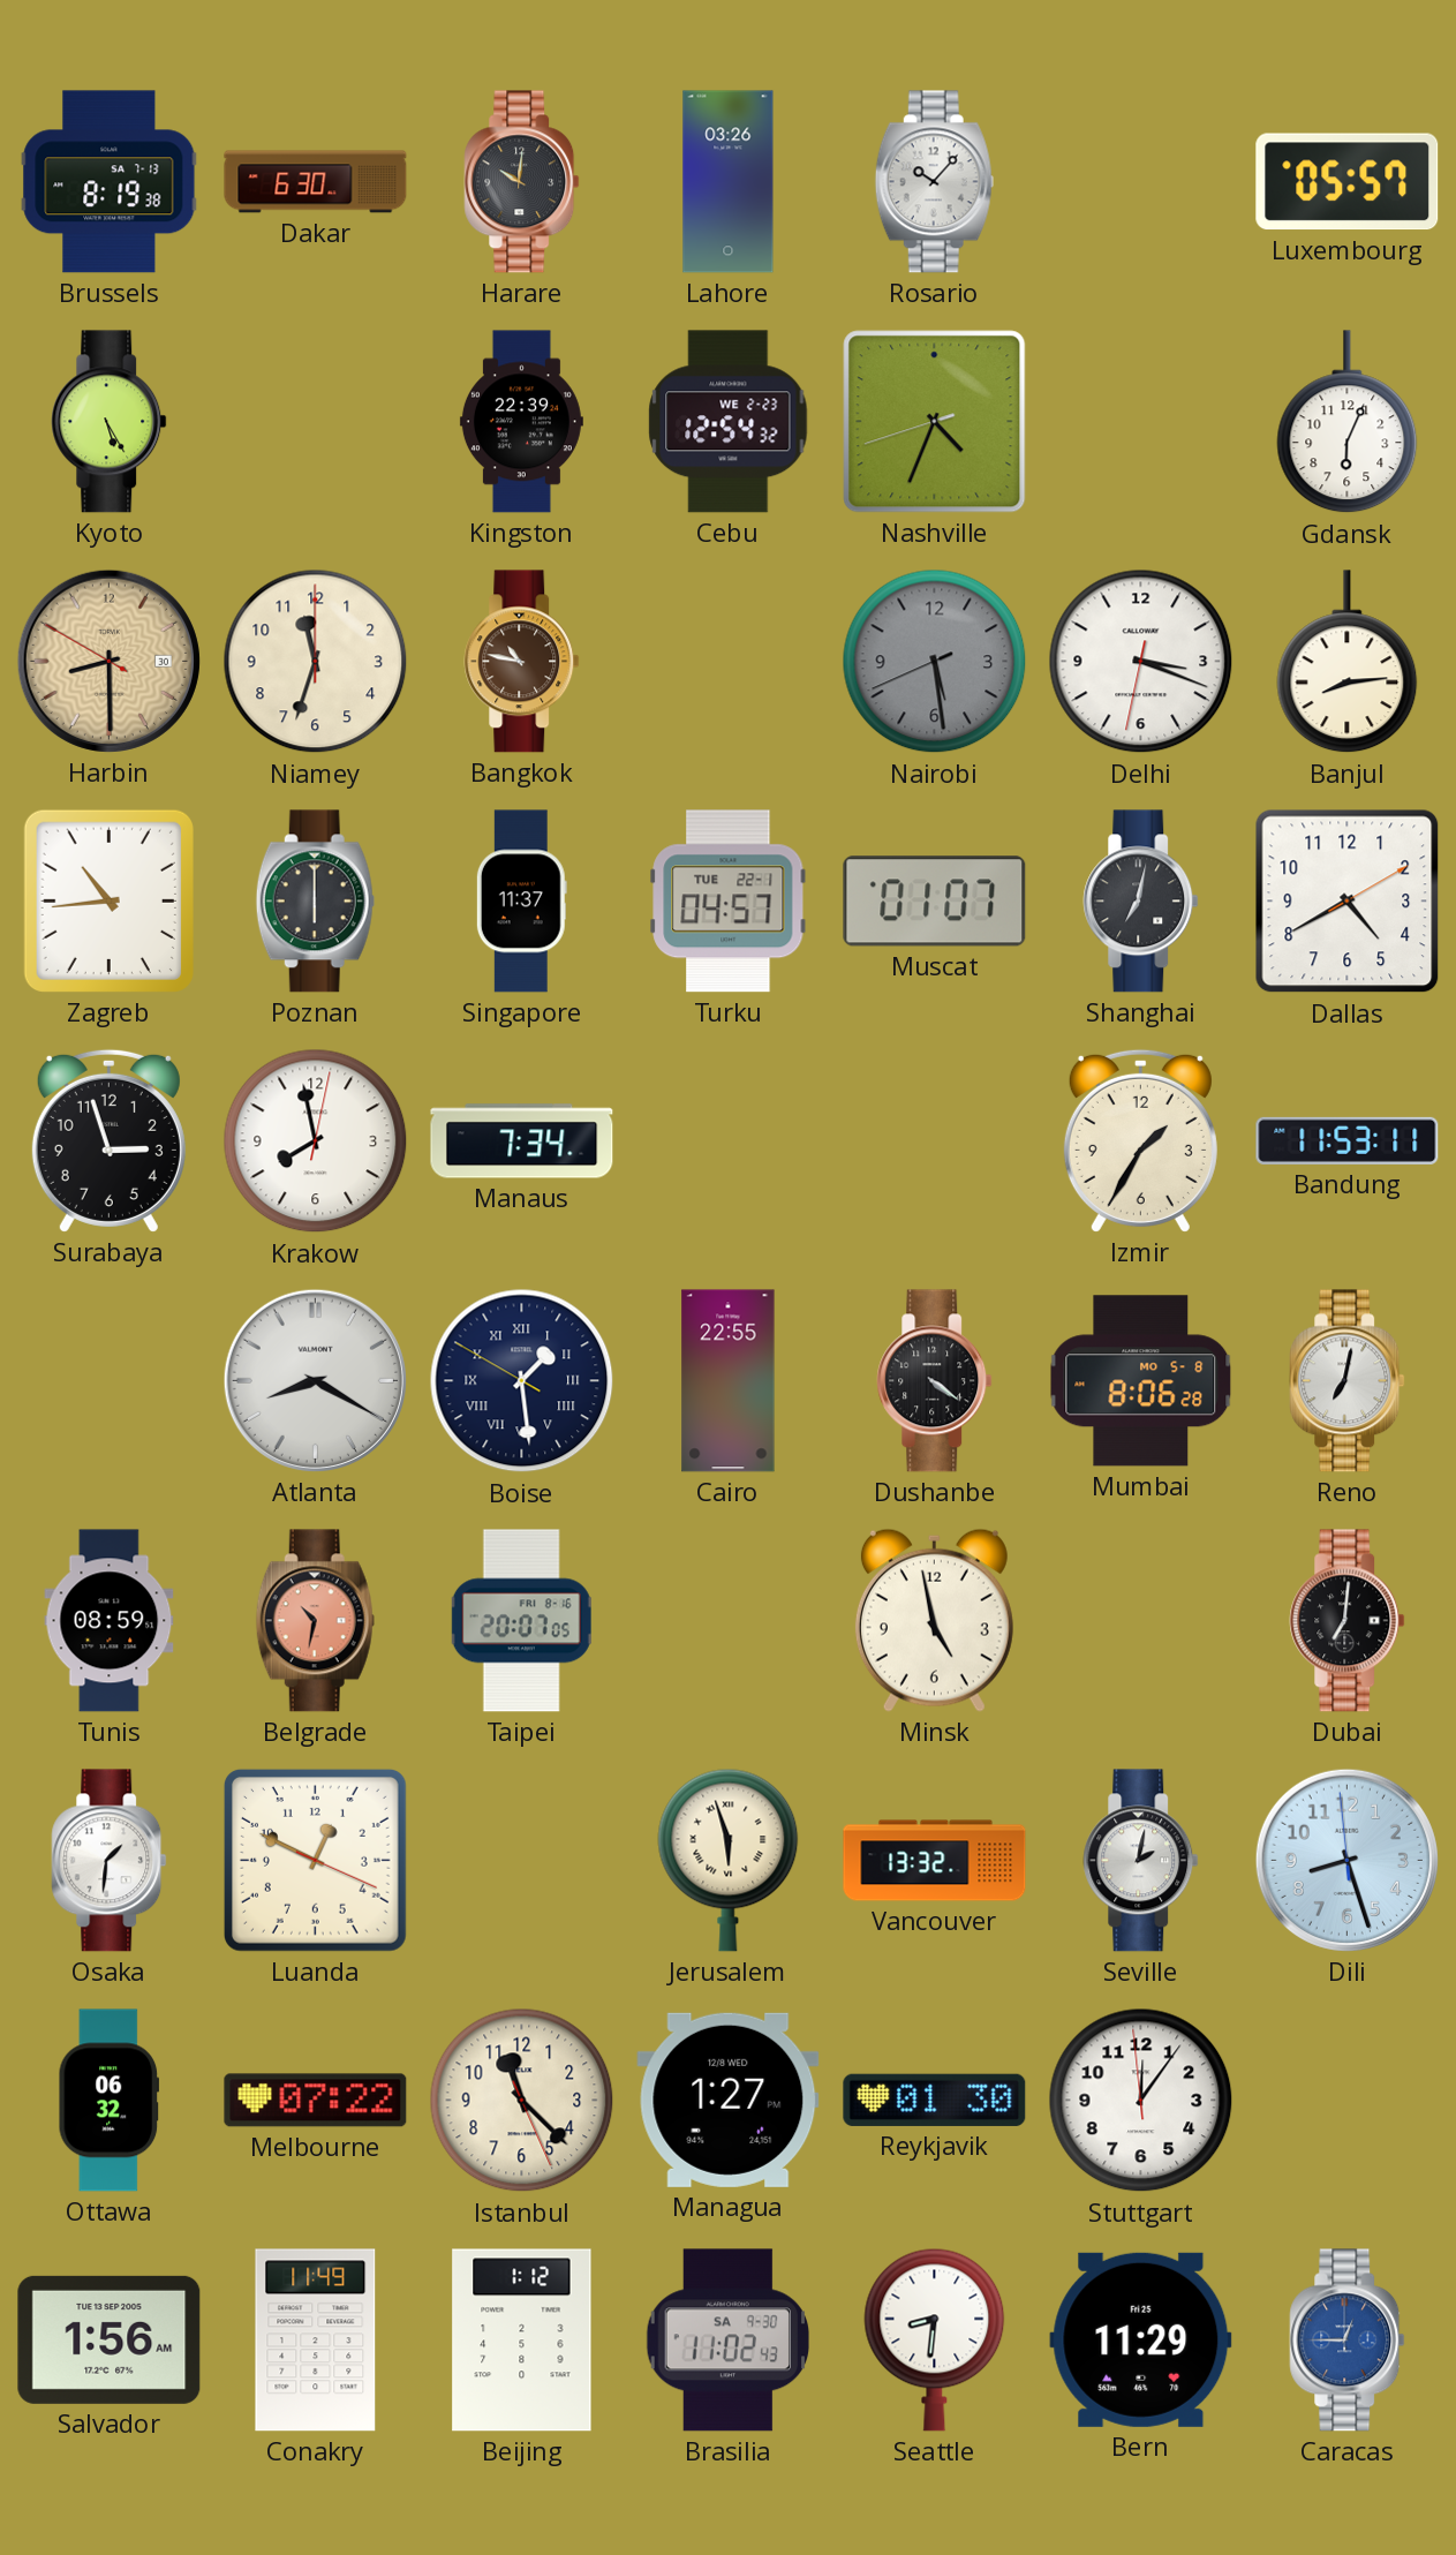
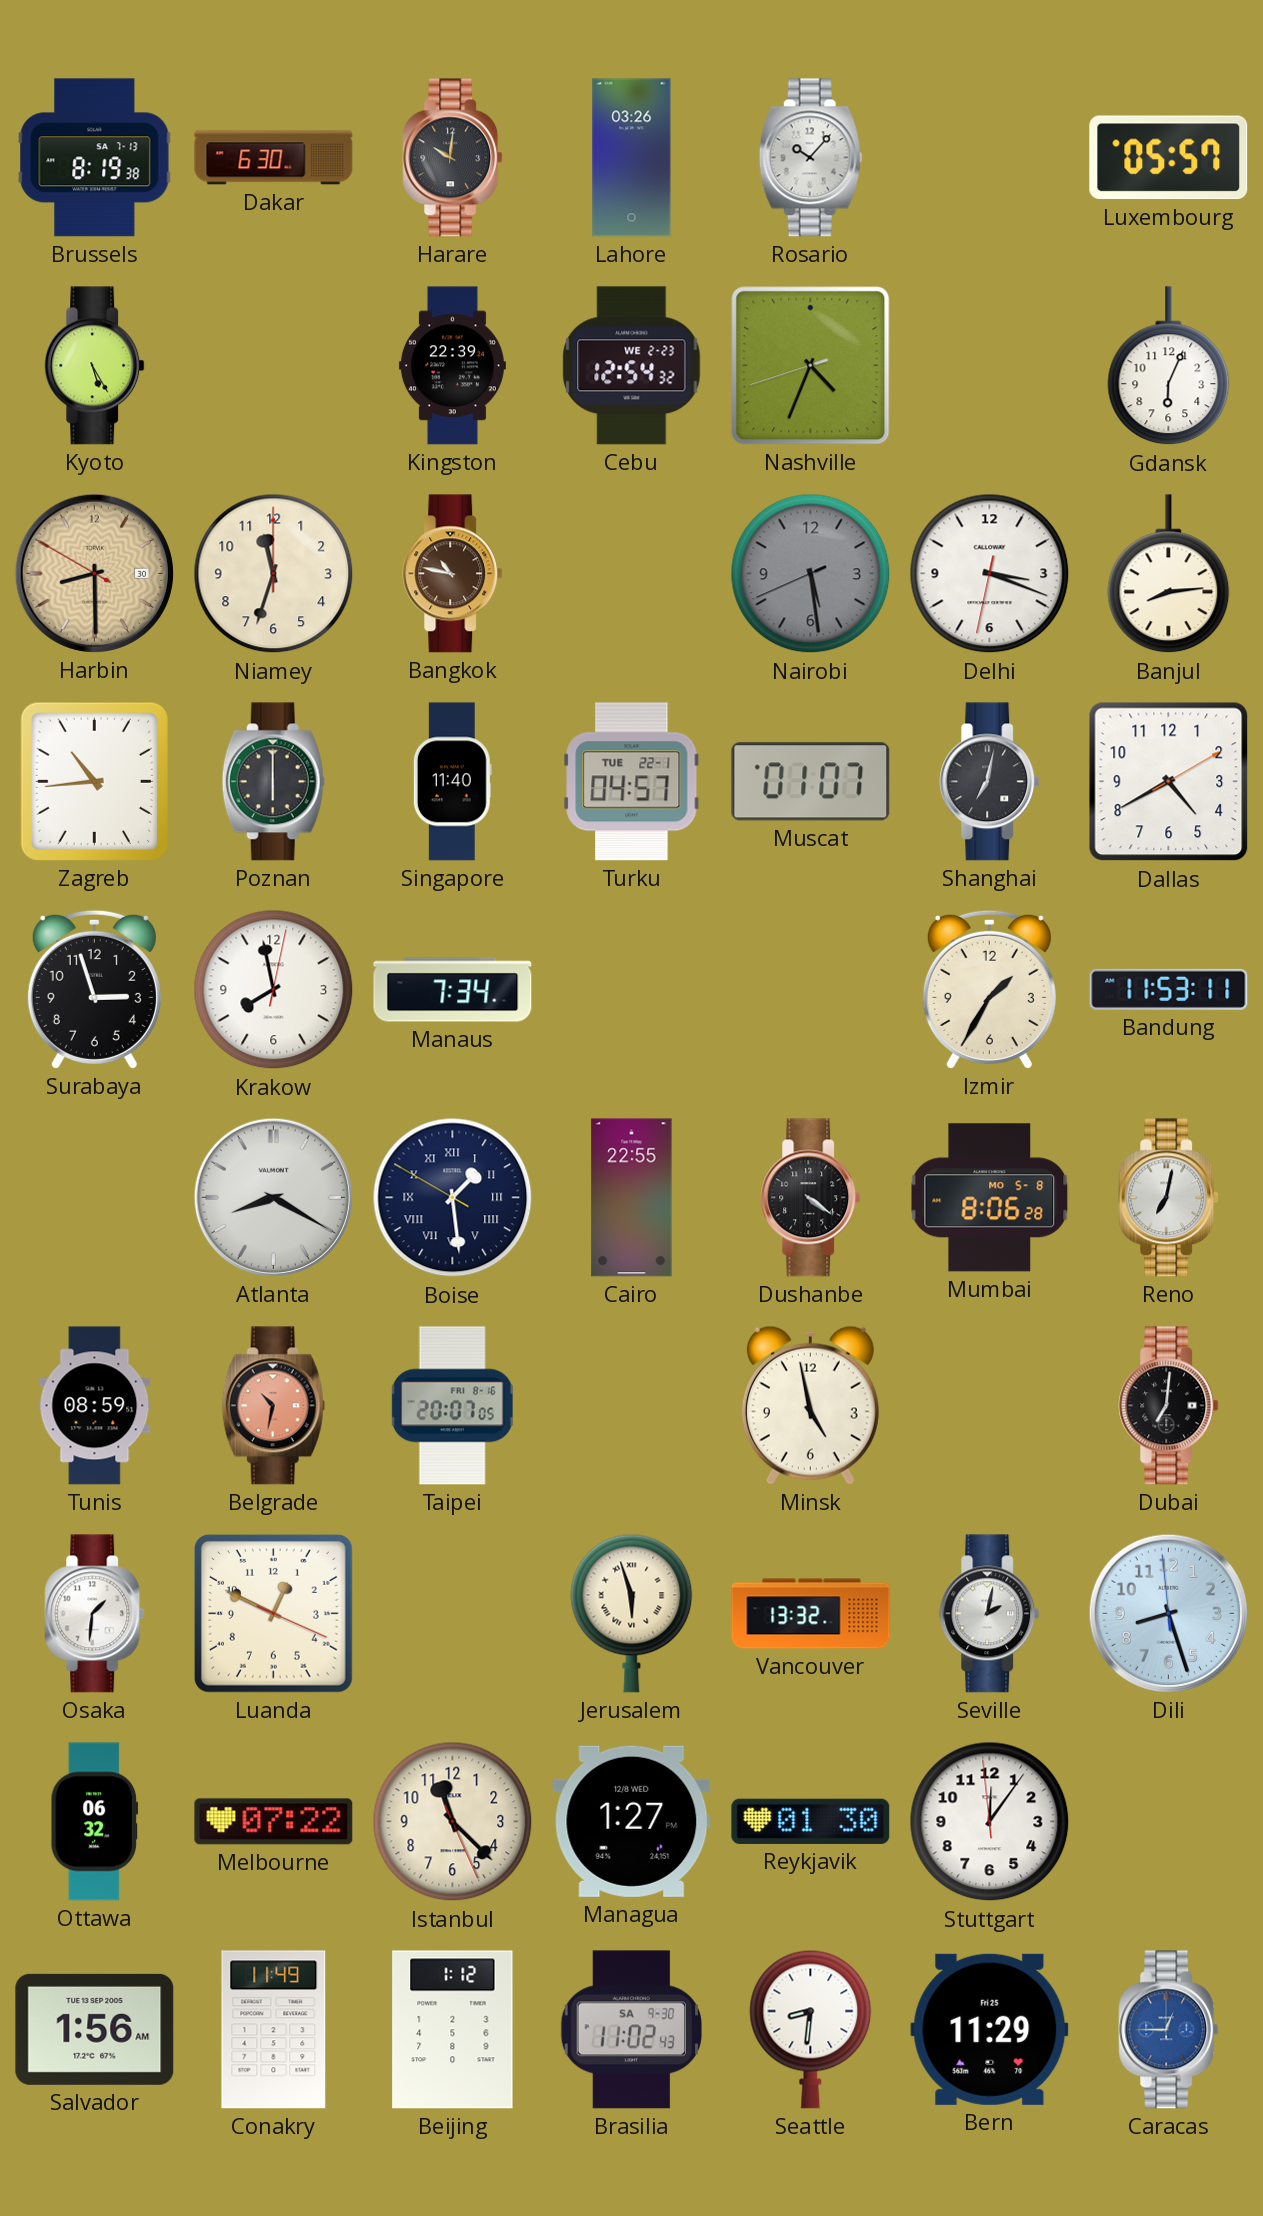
Singapore: 11:37 -> 11:40 (452, 782)
